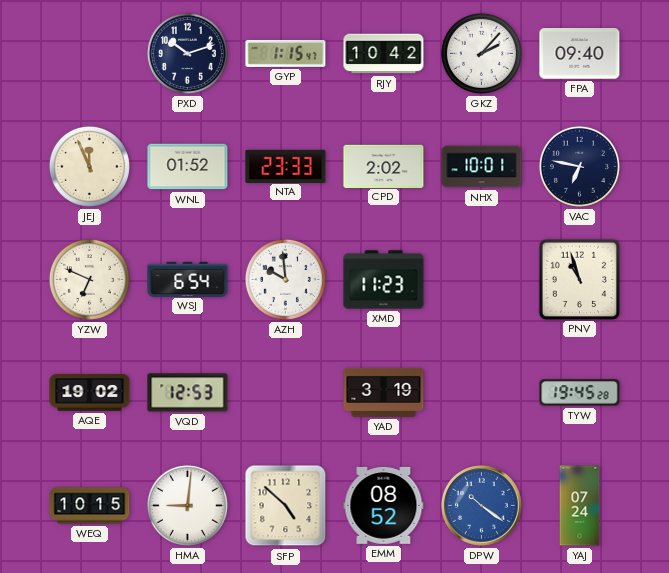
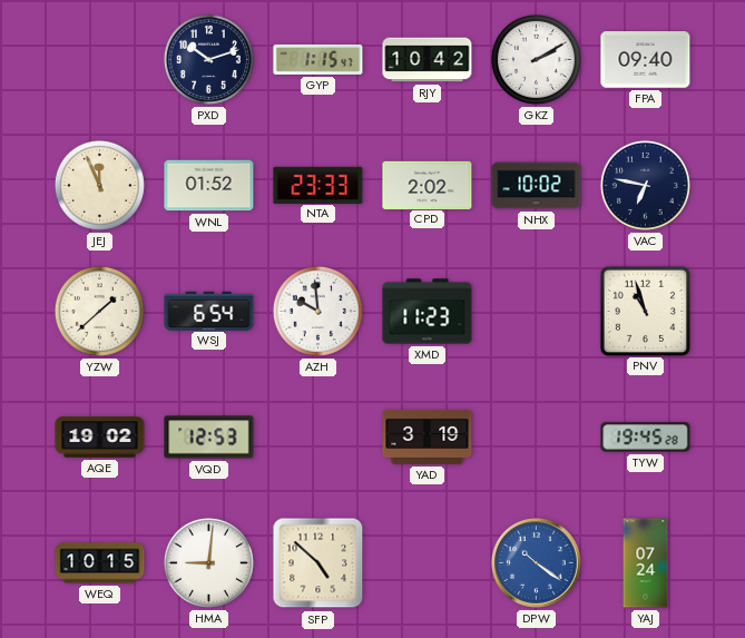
GKZ: 2:07 -> 2:10 (536, 59)
NHX: 10:01 -> 10:02 (537, 186)
YZW: 6:49 -> 1:38 (99, 311)
EMM: 08:52 -> none (384, 505)
